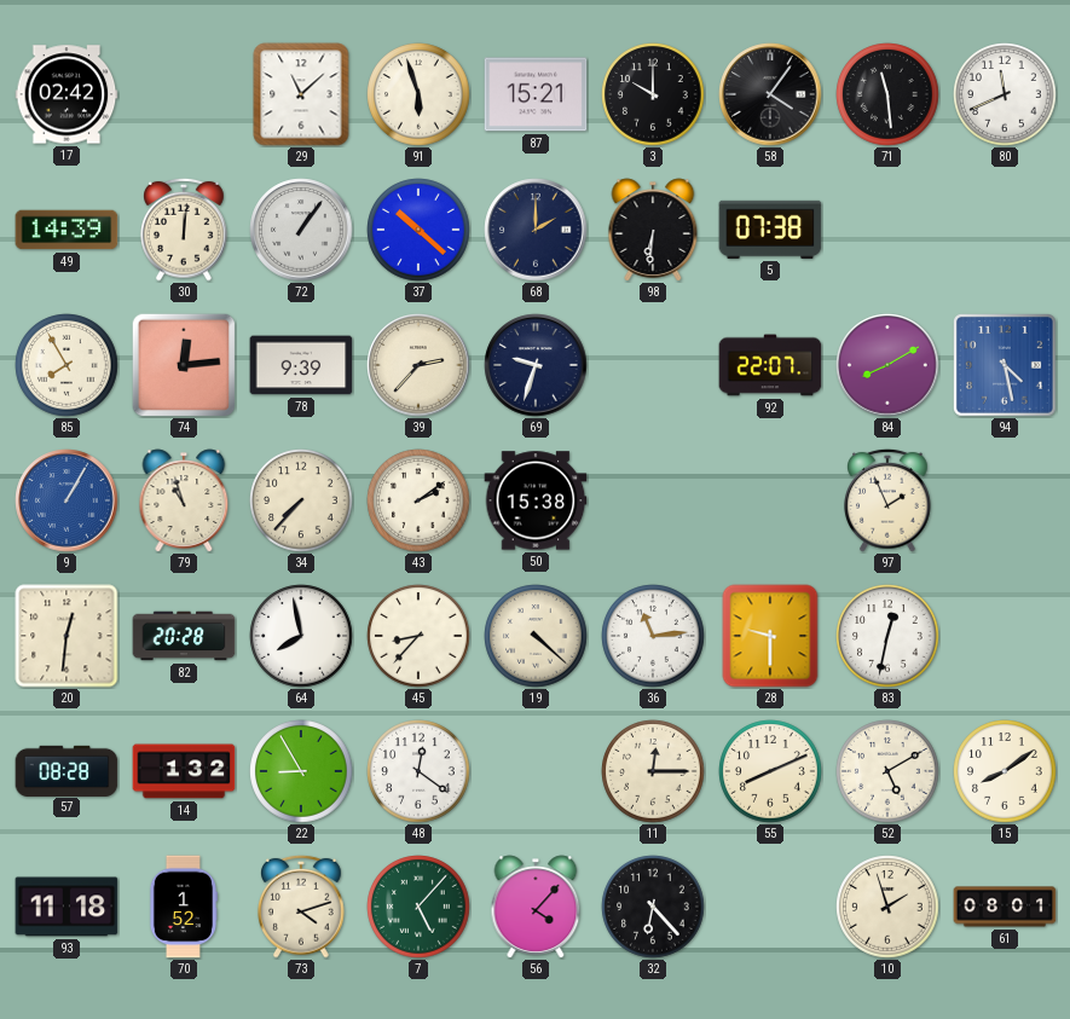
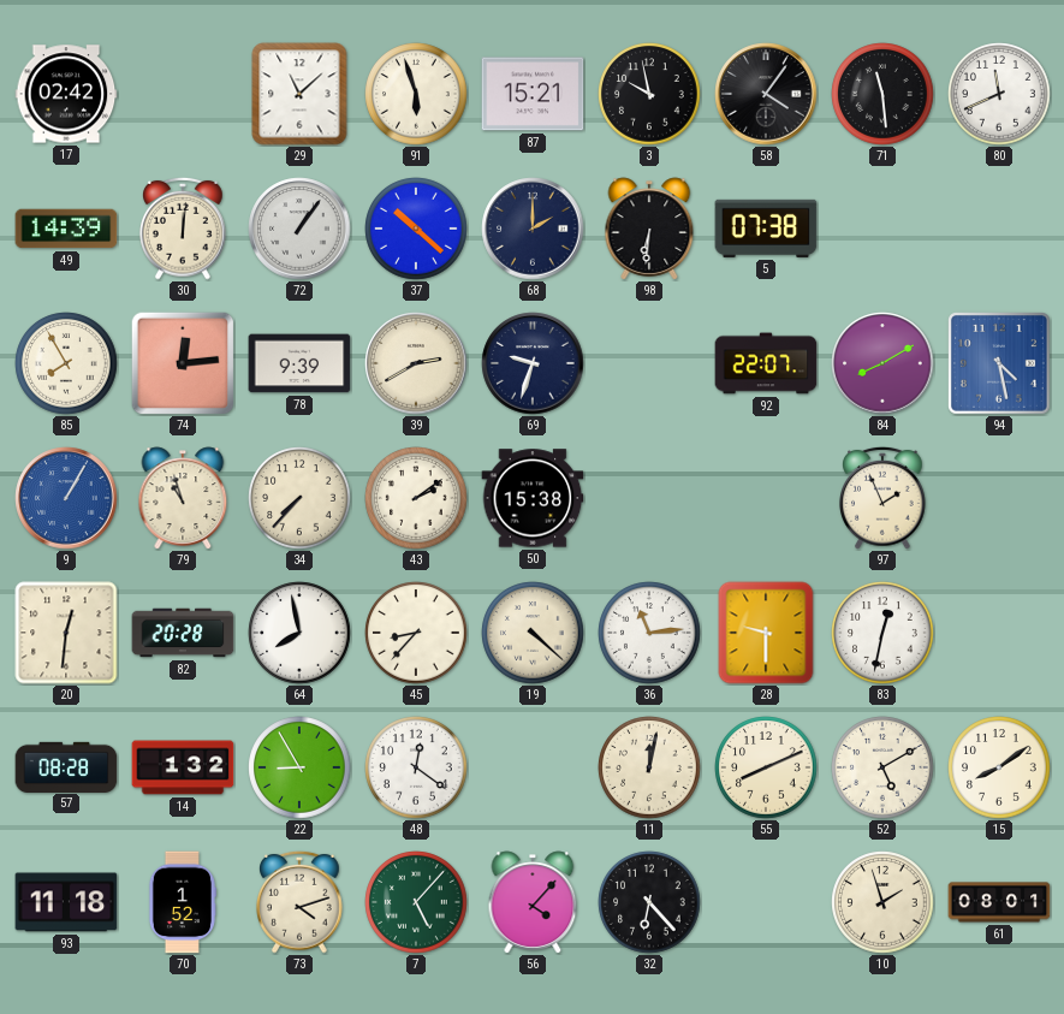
3: 10:00 -> 9:58 (649, 94)
39: 2:37 -> 2:40 (416, 363)
11: 12:15 -> 12:02 (649, 767)
